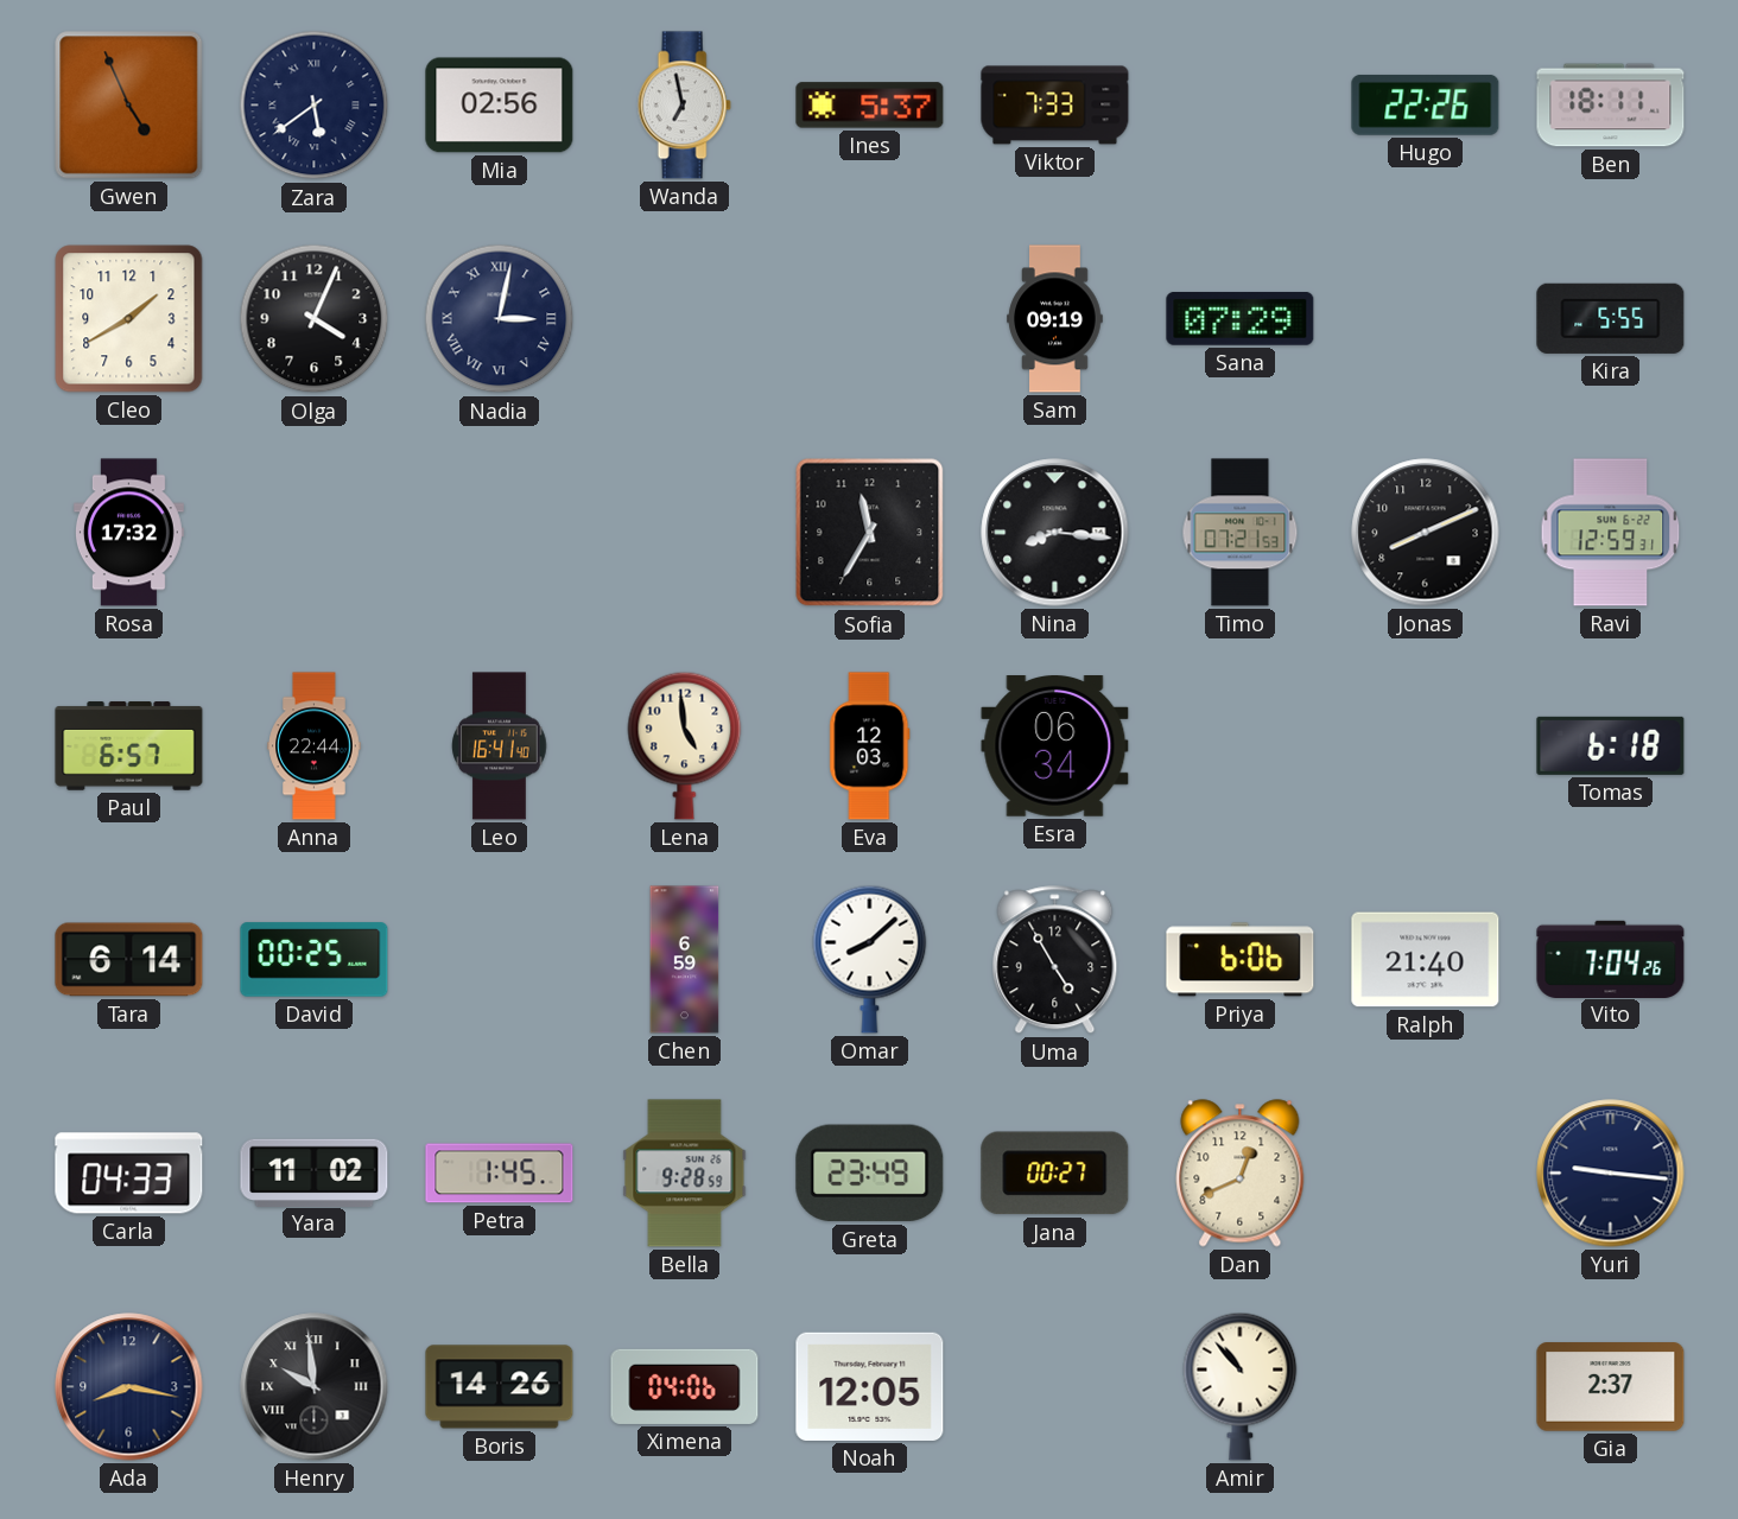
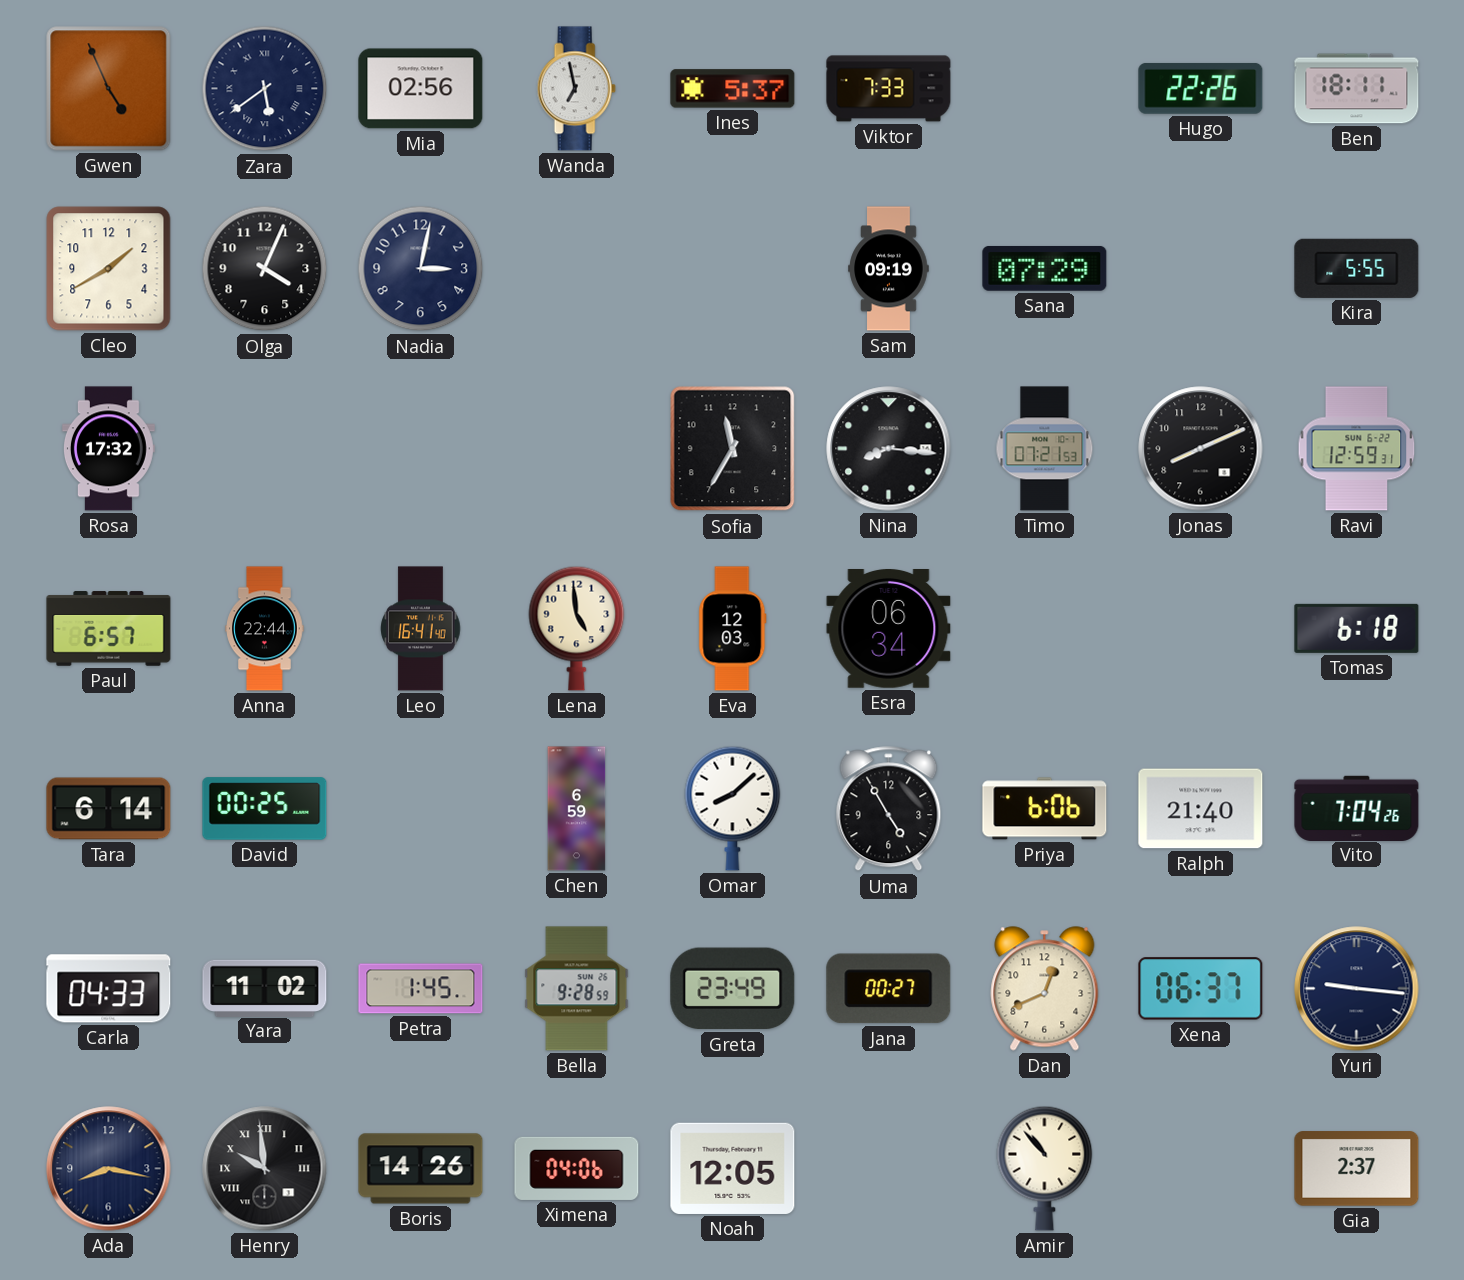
Nadia numerals: Roman -> Arabic (421, 269)
Xena: none -> 06:37 (1201, 989)
